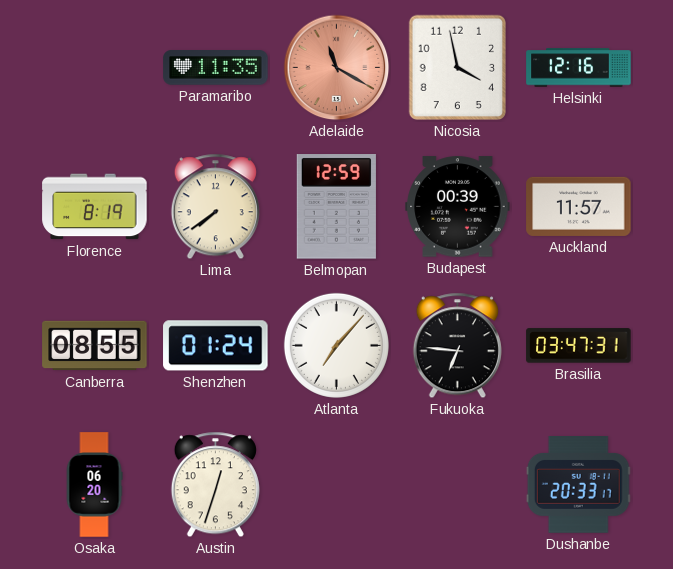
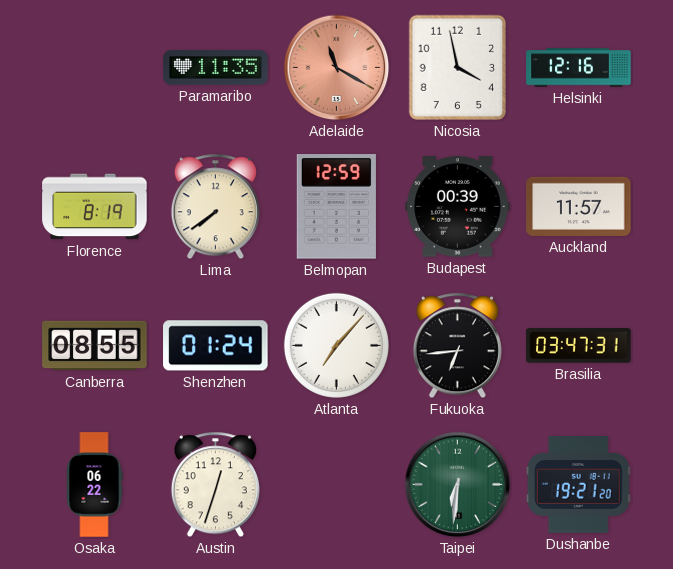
Fukuoka: 6:46 -> 6:44 (457, 346)
Osaka: 06:20 -> 06:22 (94, 485)
Taipei: none -> 6:31 (458, 485)
Dushanbe: 20:33 -> 19:21 (578, 485)
